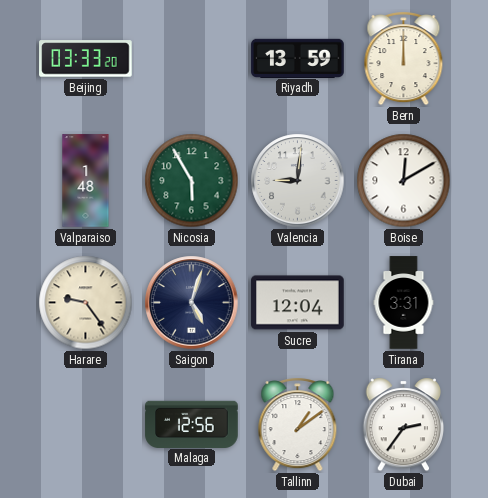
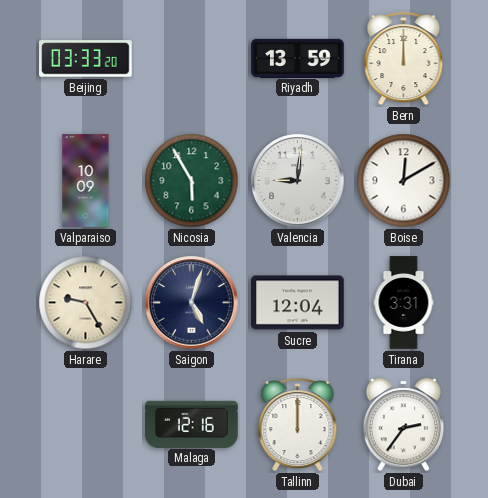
Valparaiso: 1:48 -> 10:09 (86, 181)
Harare: 9:24 -> 9:25 (86, 303)
Malaga: 12:56 -> 12:16 (192, 424)
Tallinn: 1:09 -> 12:00 (298, 425)
